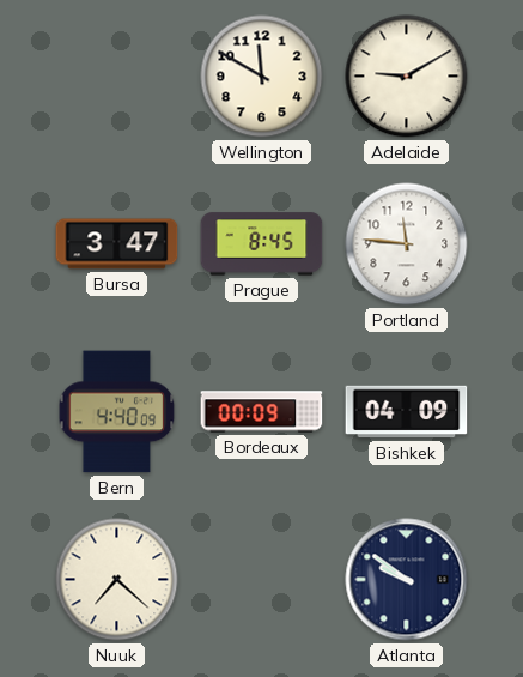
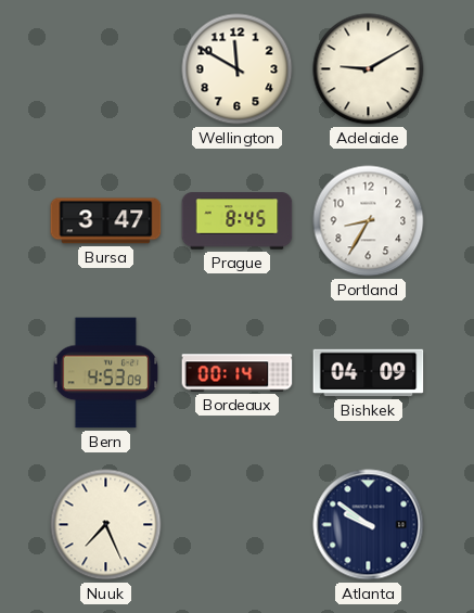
Portland: 11:46 -> 8:35 (369, 221)
Bern: 4:40 -> 4:53 (106, 373)
Bordeaux: 00:09 -> 00:14 (238, 373)
Nuuk: 7:22 -> 7:26 (106, 525)
